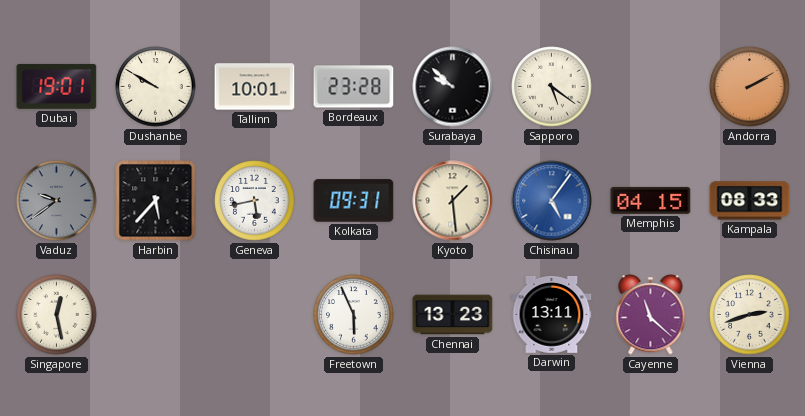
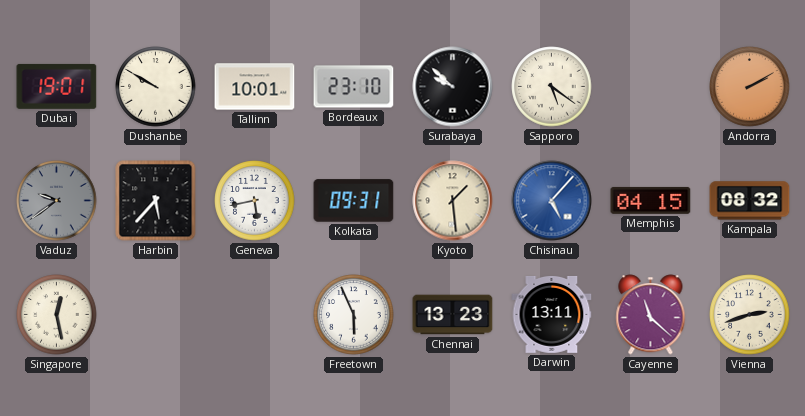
Bordeaux: 23:28 -> 23:10 (354, 87)
Chisinau: 5:06 -> 5:07 (552, 201)
Kampala: 08:33 -> 08:32 (750, 201)
